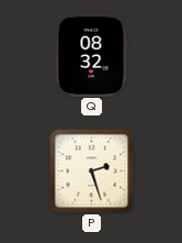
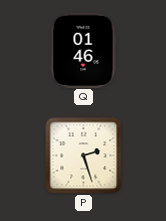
Q: 08:32 -> 01:46 (83, 50)
